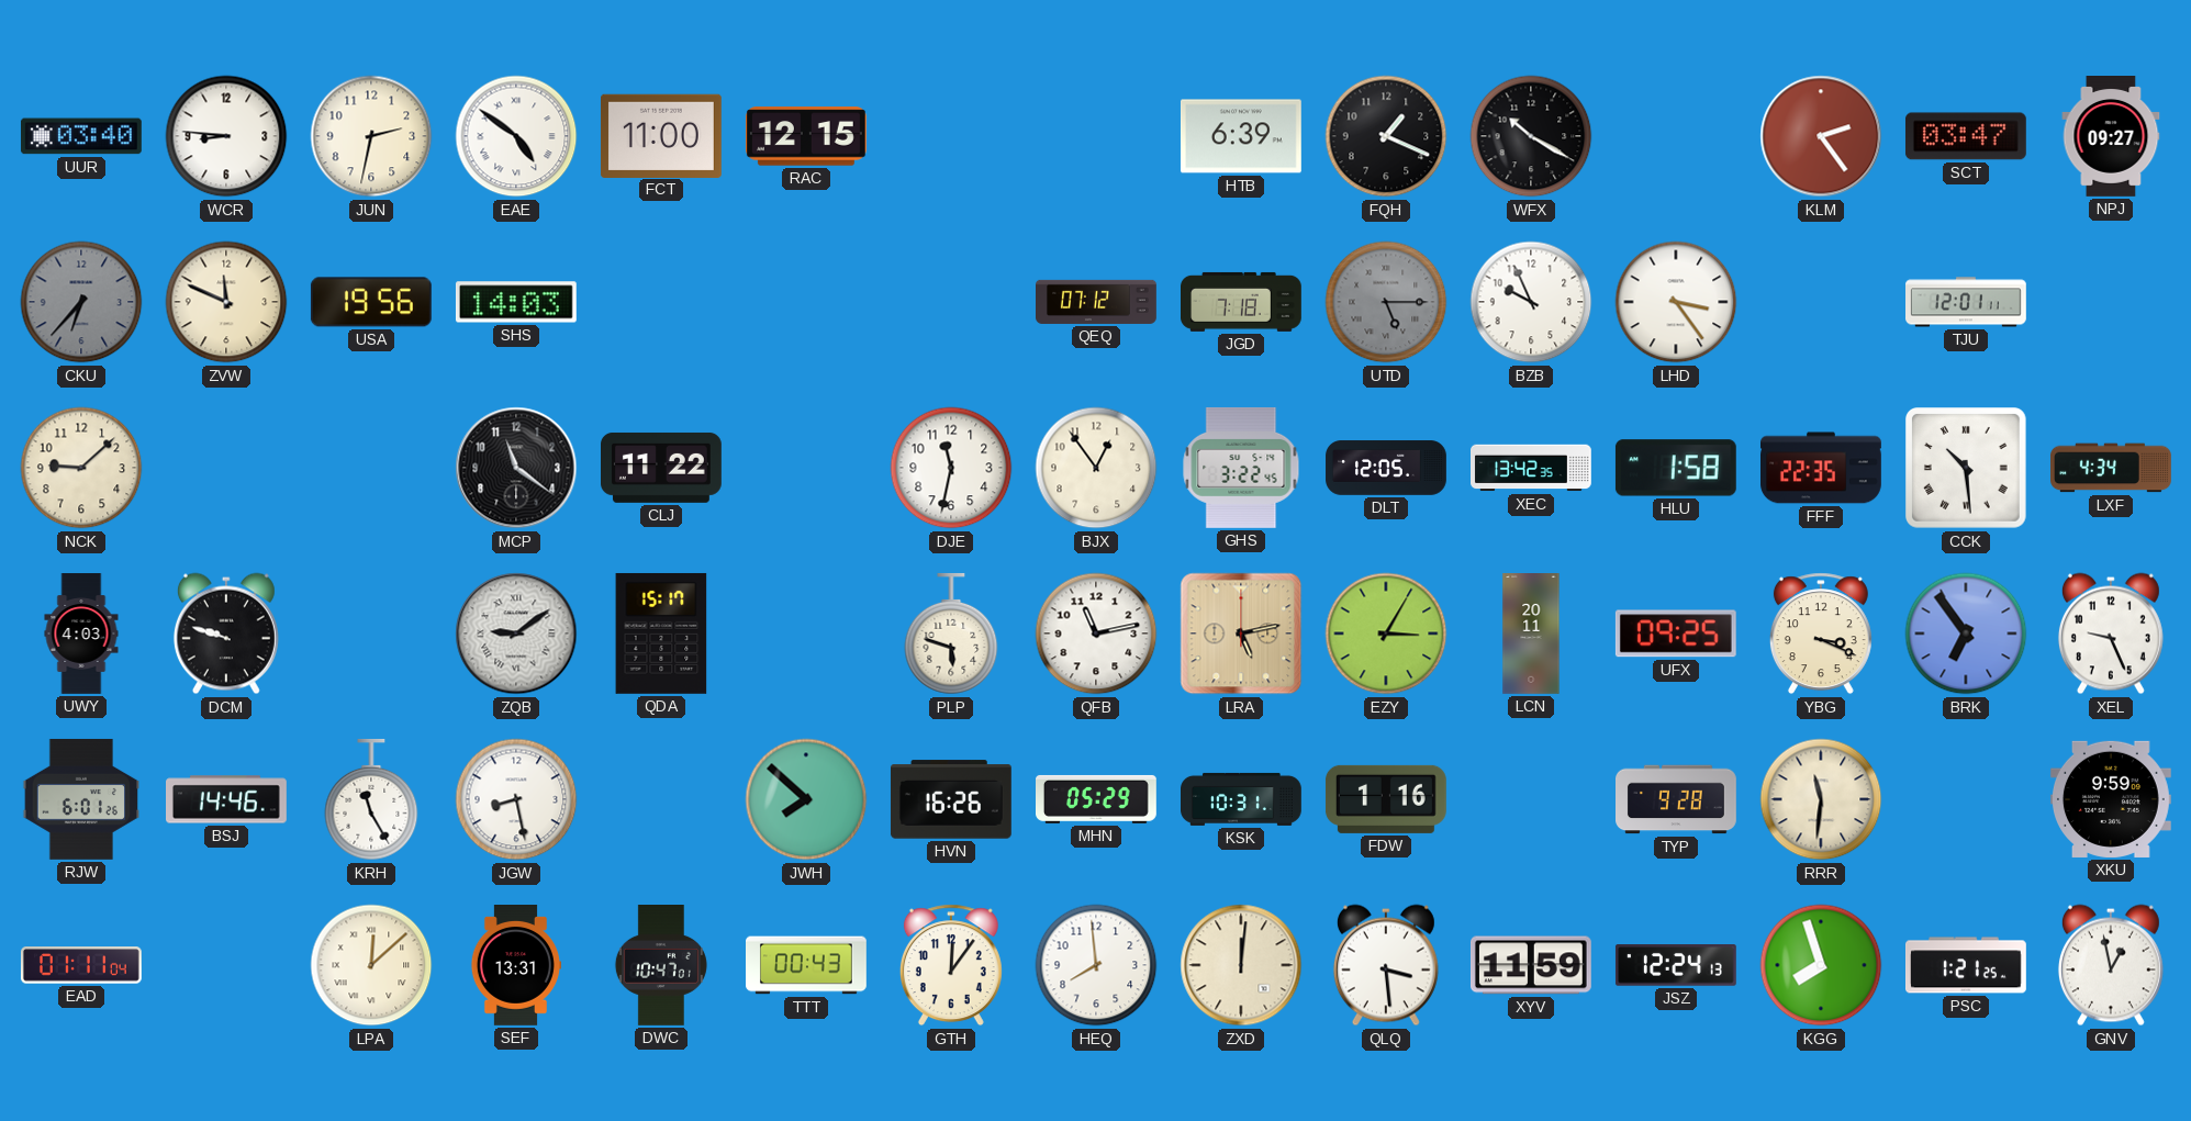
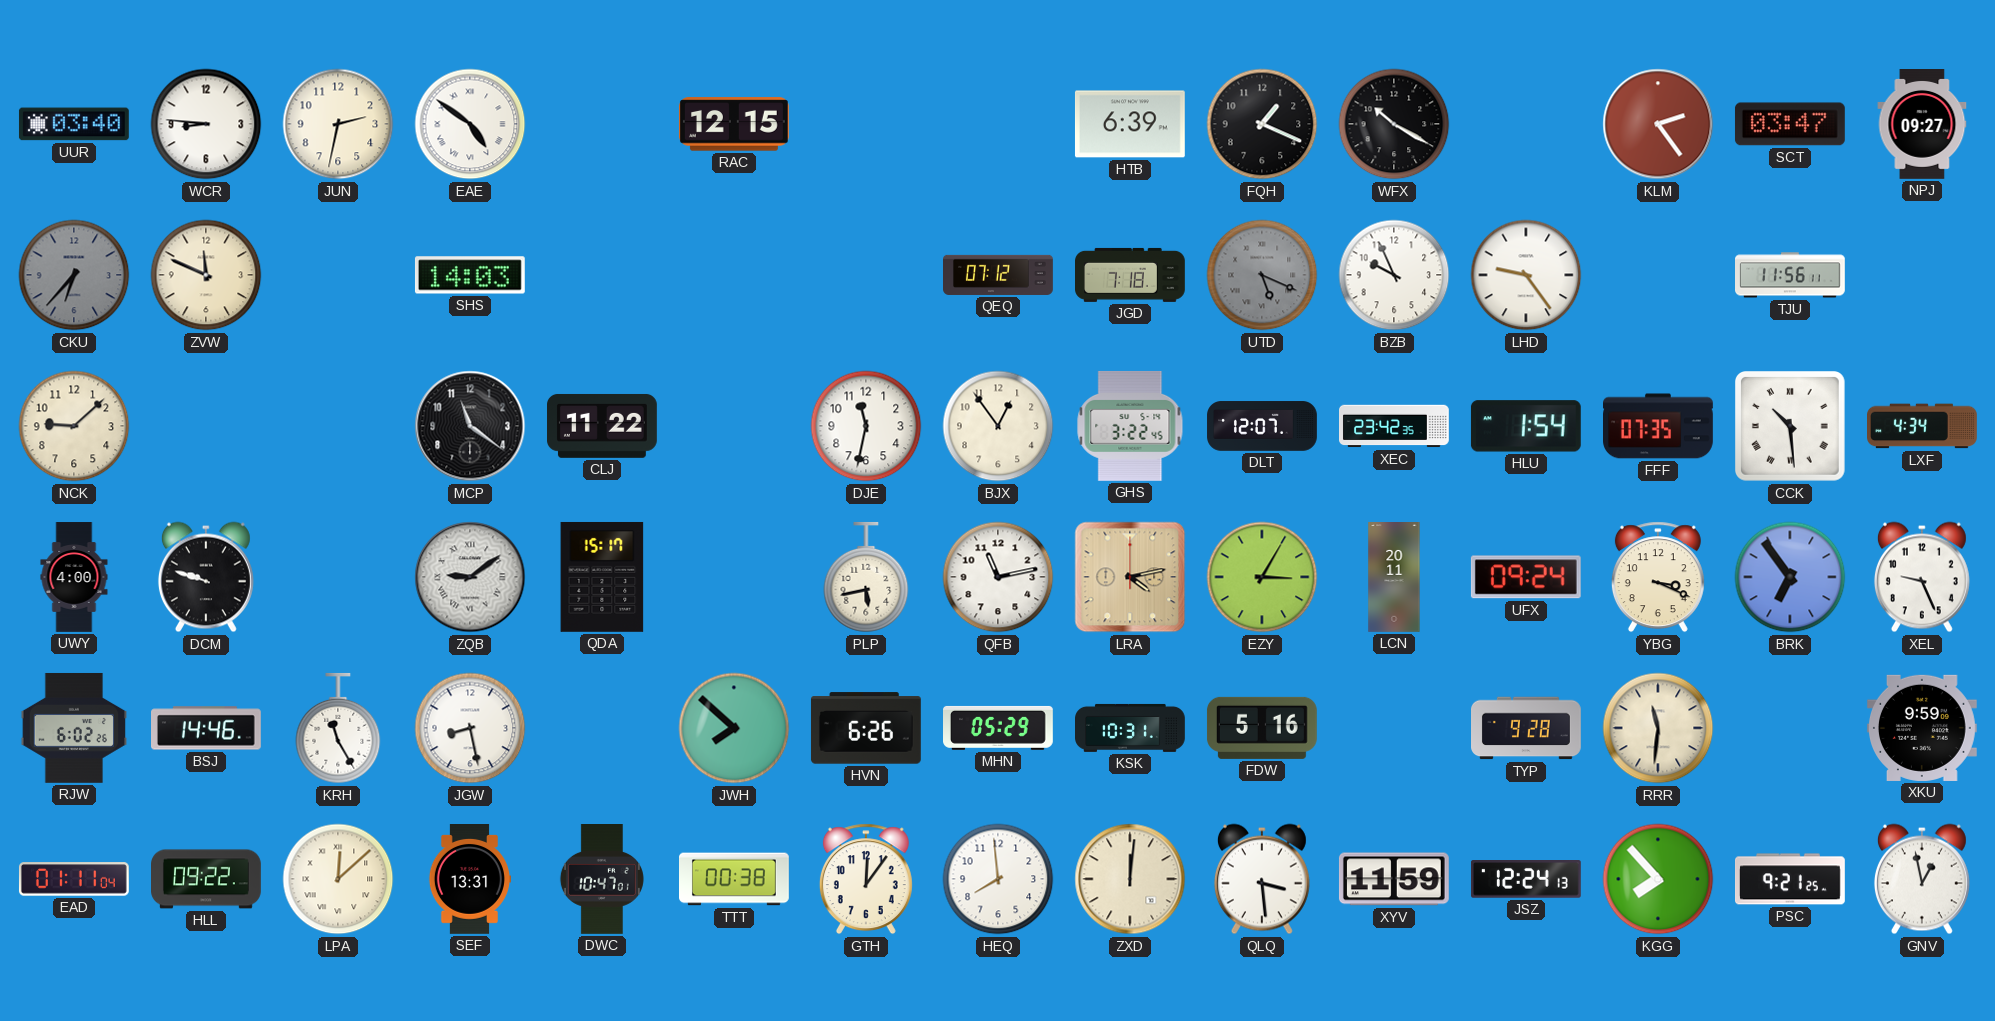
FCT: 11:00 -> none (661, 135)
USA: 19:56 -> none (371, 302)
UTD: 5:15 -> 5:19 (1262, 275)
LHD: 3:24 -> 9:24 (1526, 275)
TJU: 12:01 -> 11:56 (1791, 275)
DLT: 12:05 -> 12:07 (1262, 426)
XEC: 13:42 -> 23:42 (1395, 426)
HLU: 1:58 -> 1:54 (1526, 426)
FFF: 22:35 -> 07:35 (1659, 426)
UWY: 4:03 -> 4:00 (74, 577)
PLP: 5:48 -> 5:43 (866, 577)
LRA: 5:13 -> 4:13 (1130, 577)
UFX: 09:25 -> 09:24 (1526, 577)
RJW: 6:01 -> 6:02 (73, 728)
HVN: 16:26 -> 6:26 (866, 728)
FDW: 1:16 -> 5:16 (1262, 728)
HLL: none -> 09:22 (207, 879)
TTT: 00:43 -> 00:38 (735, 879)
KGG: 7:57 -> 7:53 (1658, 879)
PSC: 1:21 -> 9:21 (1791, 879)
